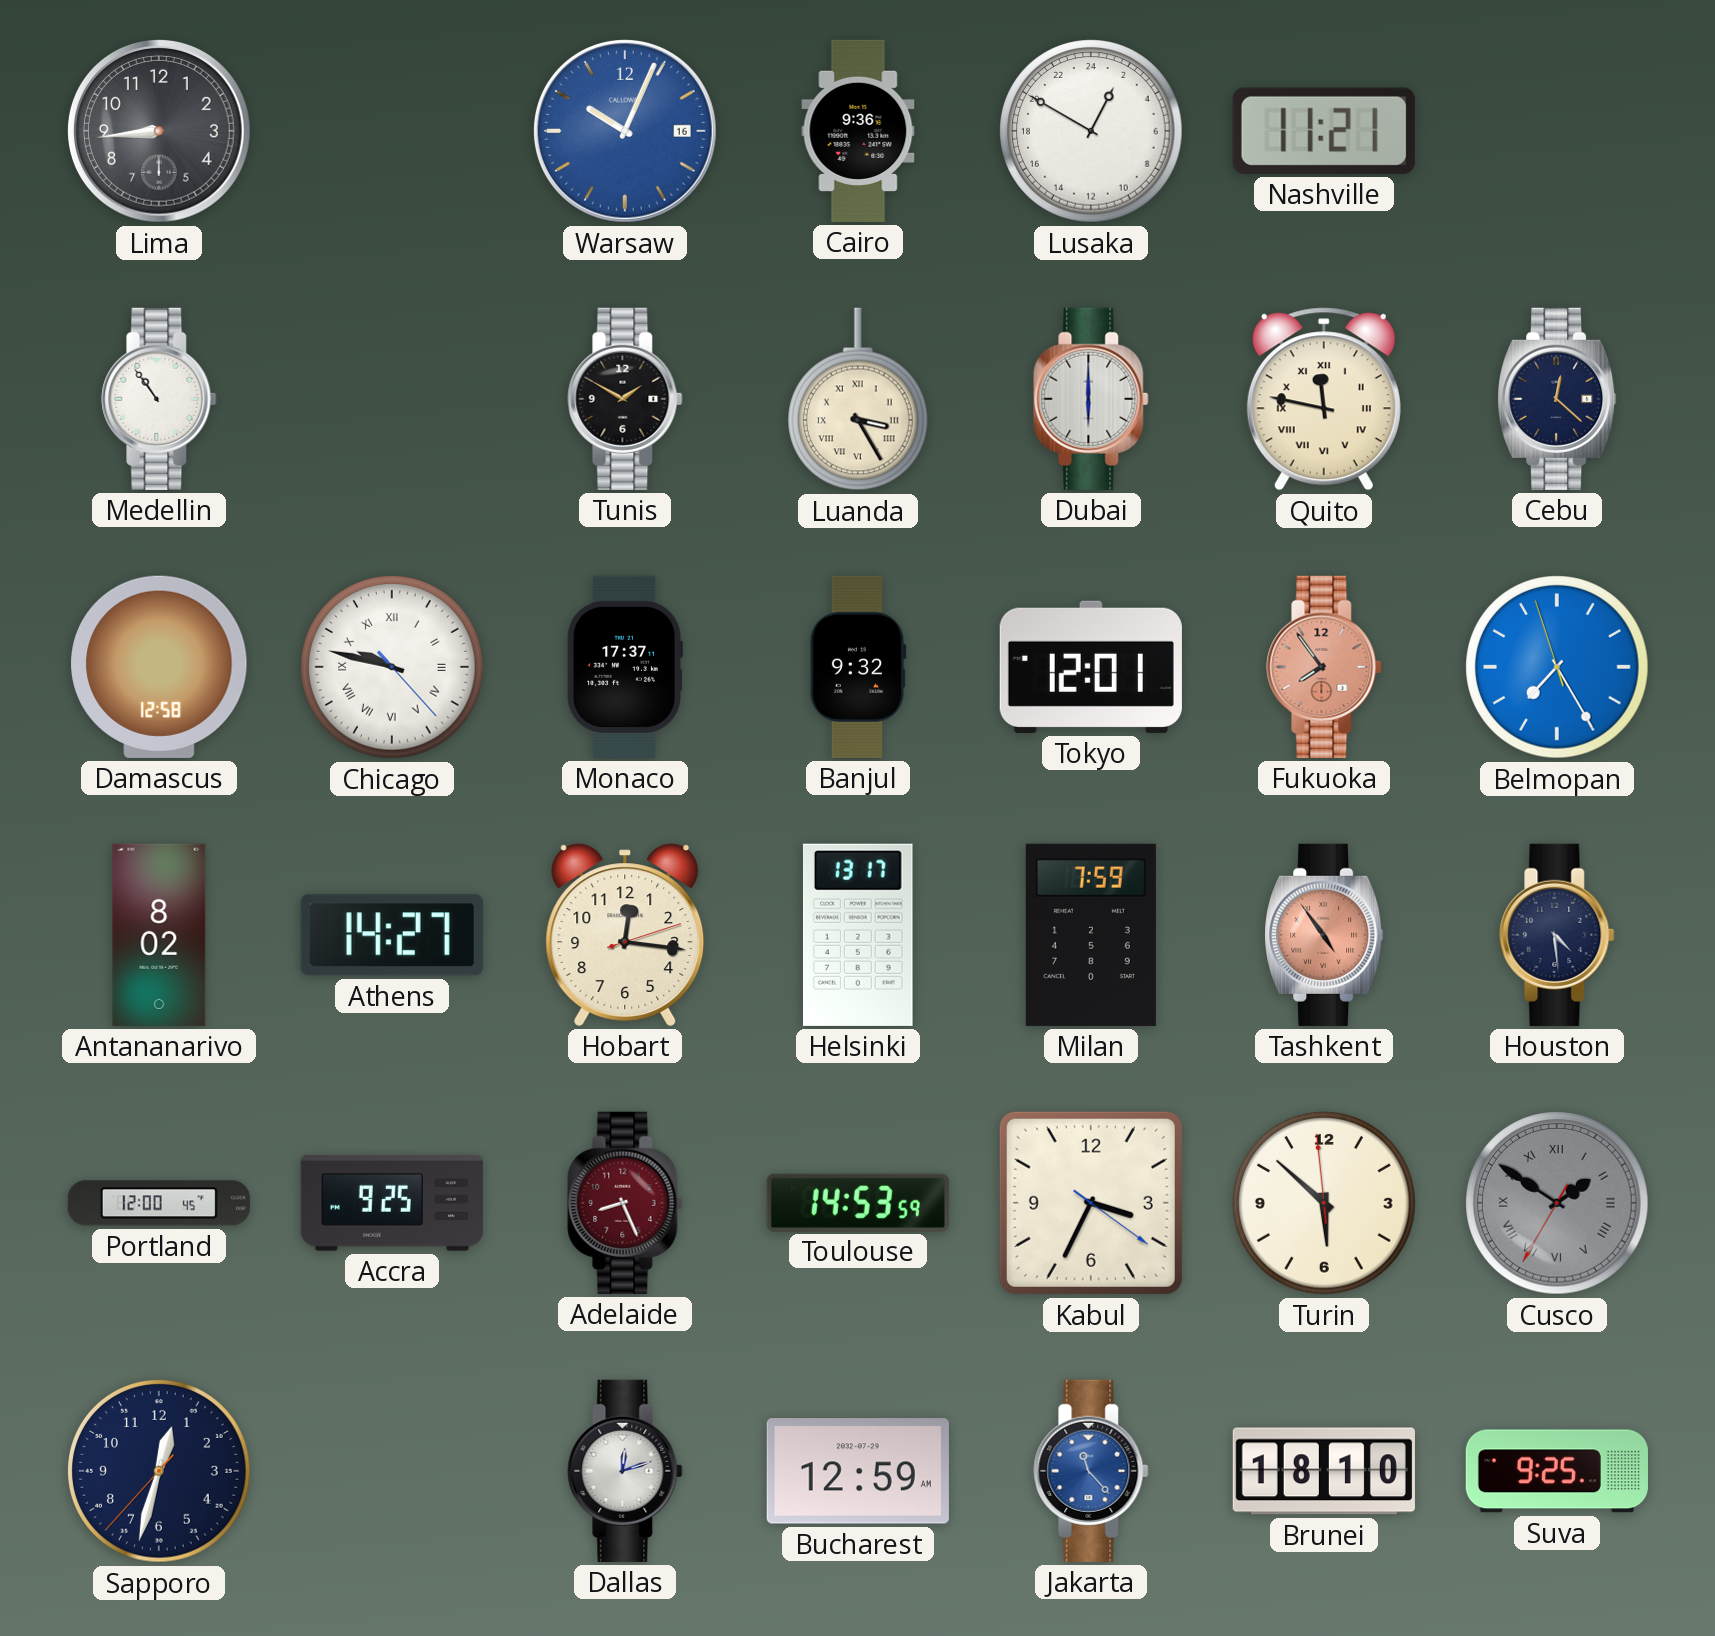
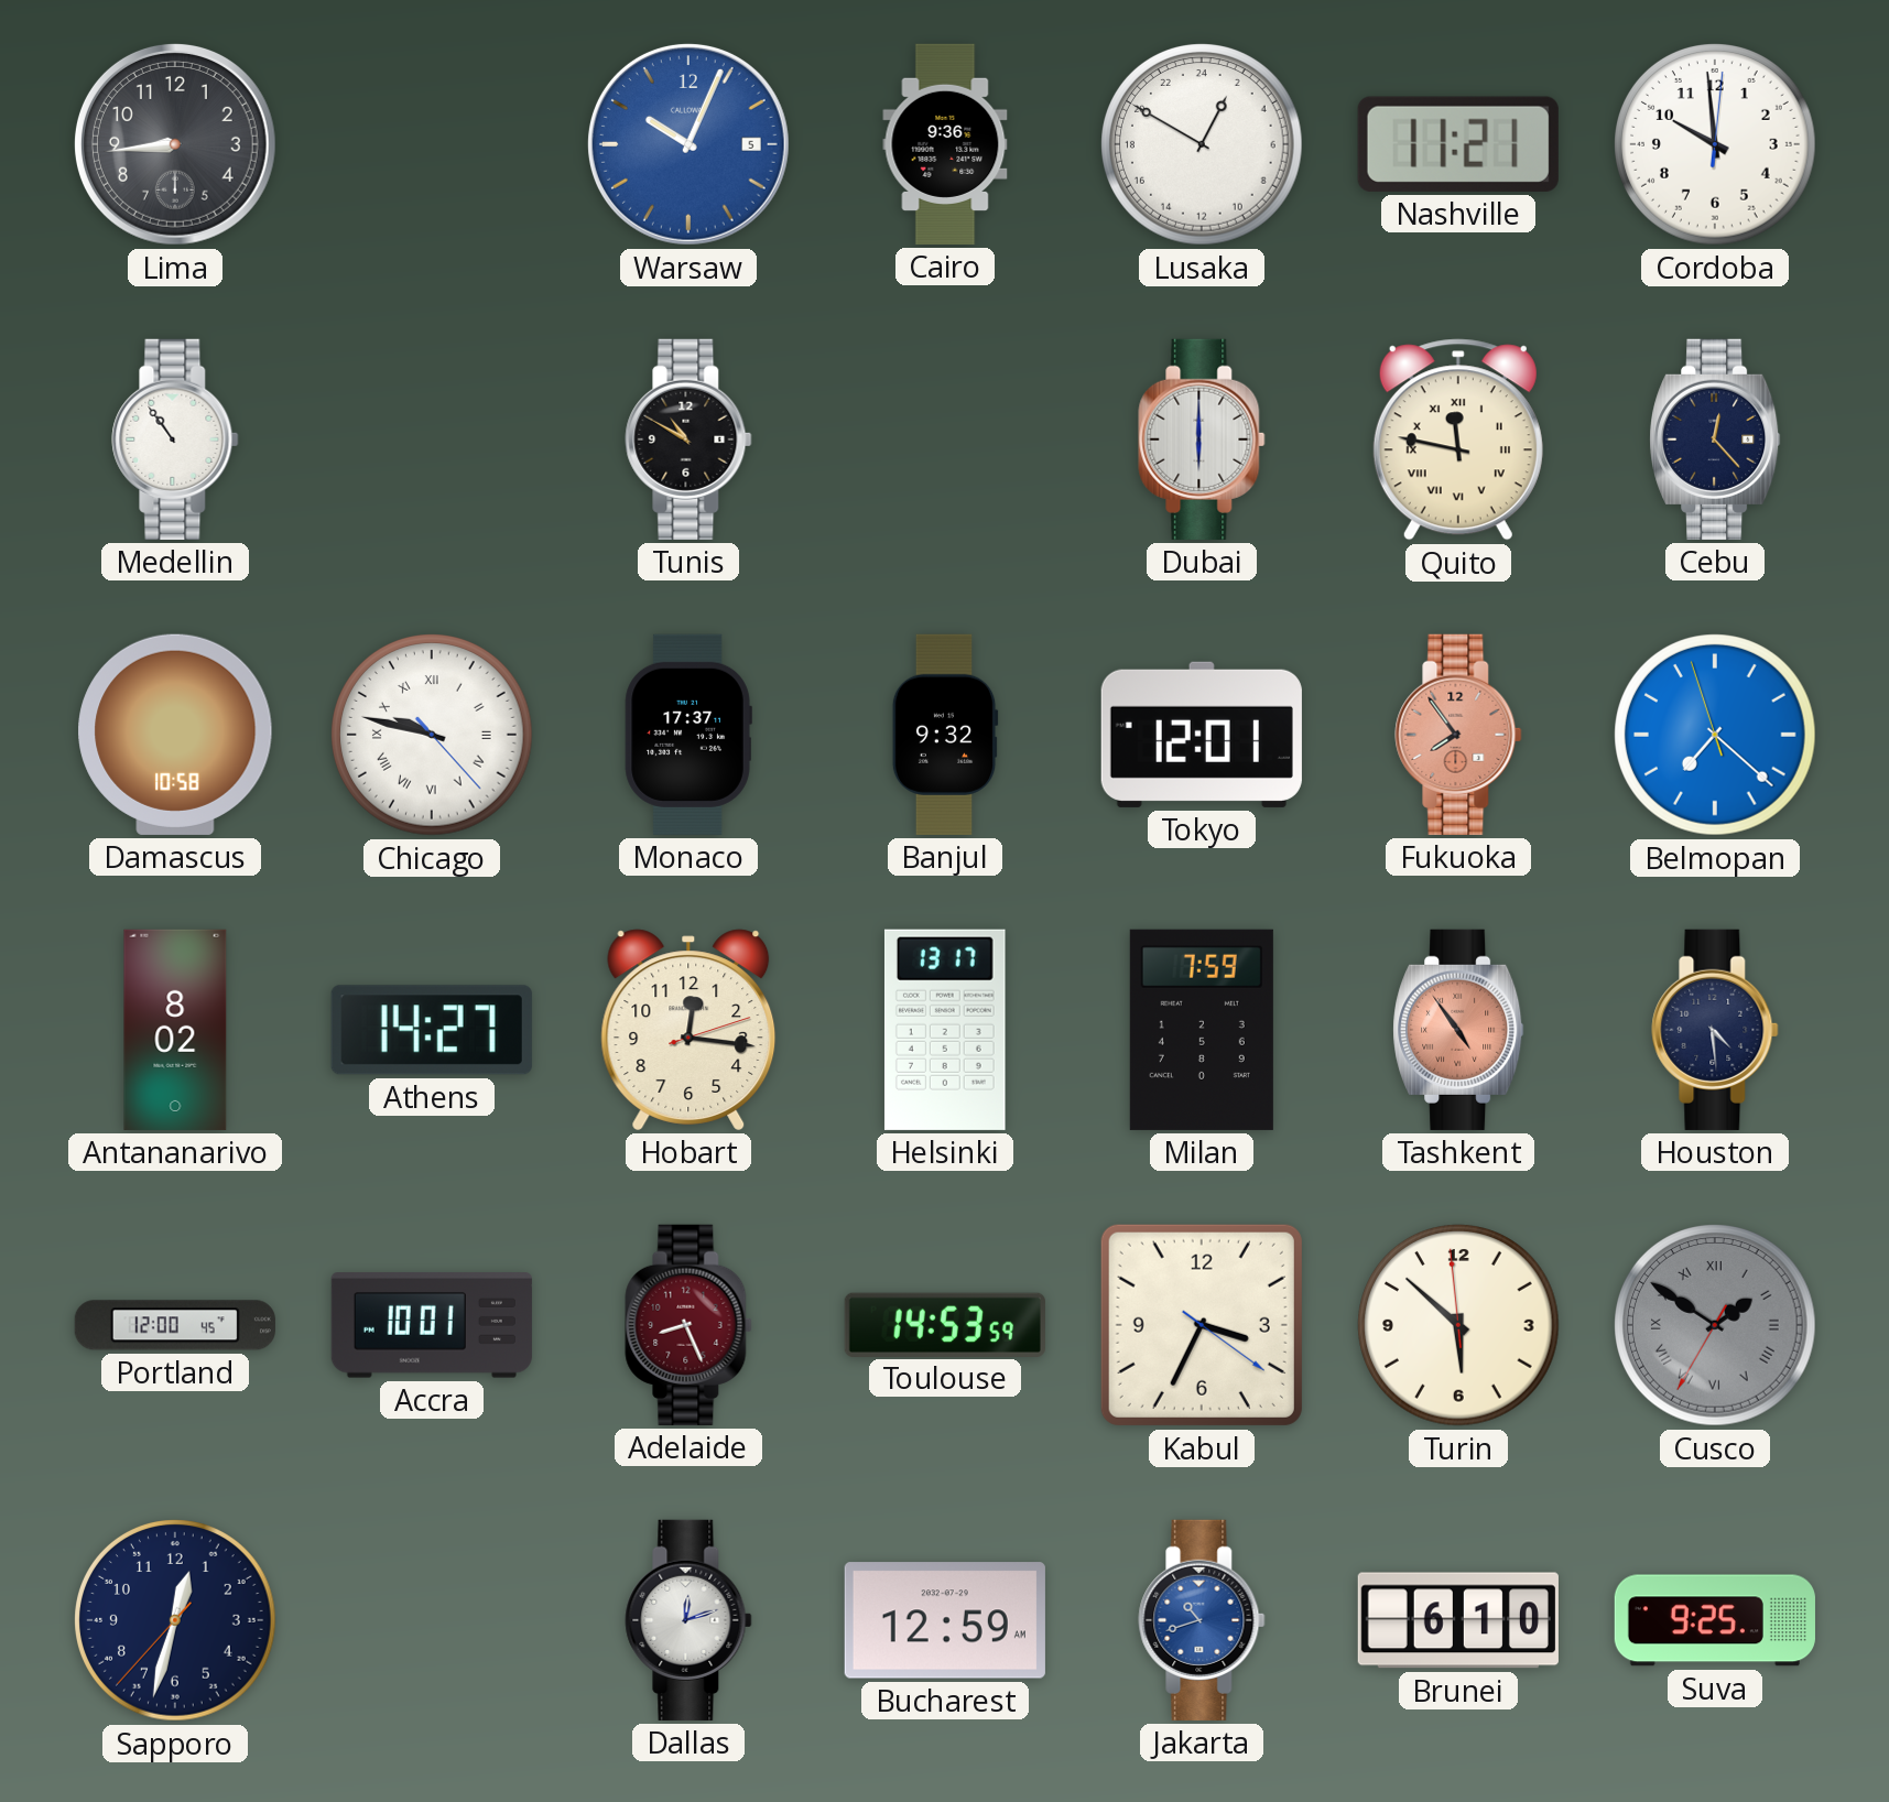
Warsaw date: 16 -> 5 (688, 144)
Cordoba: none -> 9:59 (1715, 144)
Tunis: 1:50 -> 10:50 (688, 439)
Luanda: 3:25 -> none (858, 399)
Cebu: 12:22 -> 12:23 (1715, 439)
Damascus: 12:58 -> 10:58 (175, 735)
Belmopan: 7:24 -> 7:21 (1715, 735)
Accra: 9:25 -> 10:01 (432, 1325)
Jakarta: 11:23 -> 10:42 (1202, 1620)
Brunei: 18:10 -> 6:10 (1458, 1620)
